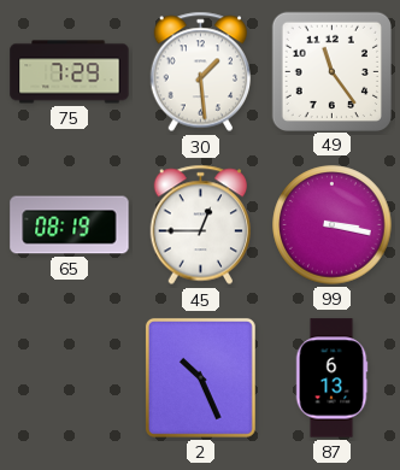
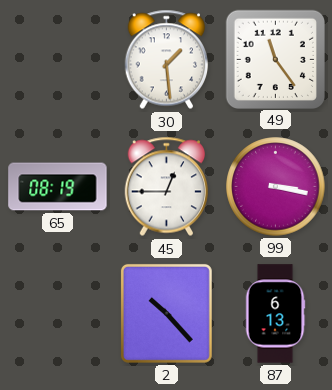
75: 7:29 -> none (70, 72)
2: 10:26 -> 10:23 (166, 313)
